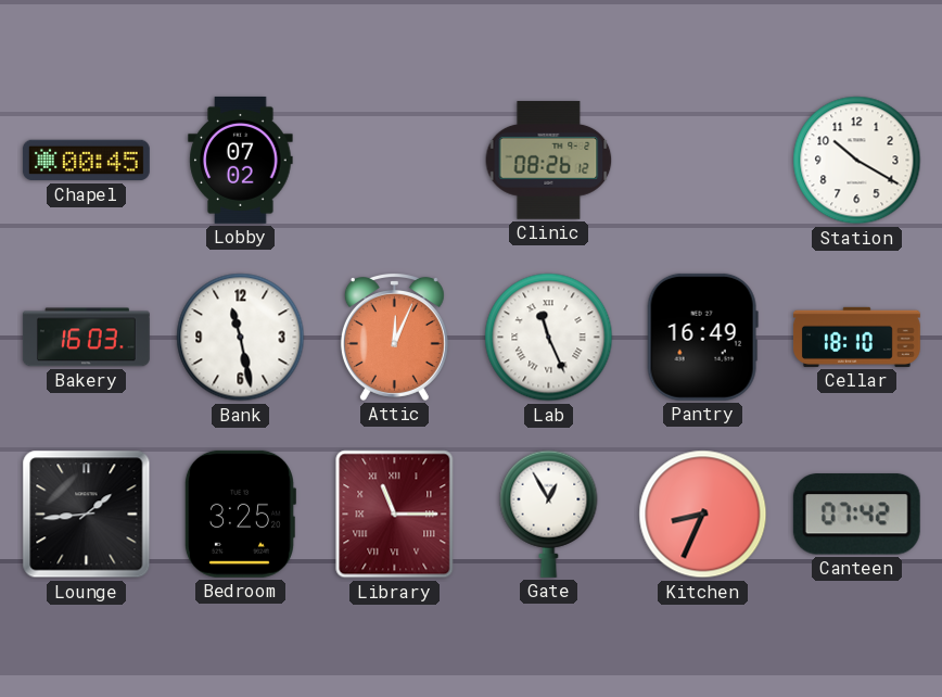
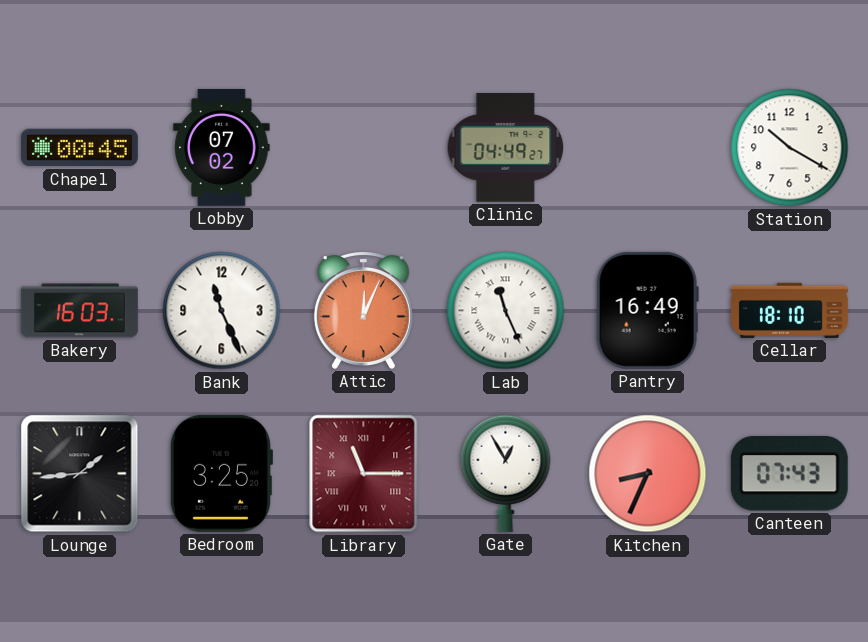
Clinic: 08:26 -> 04:49 (506, 148)
Bank: 11:28 -> 11:26 (222, 311)
Canteen: 07:42 -> 07:43 (789, 474)
